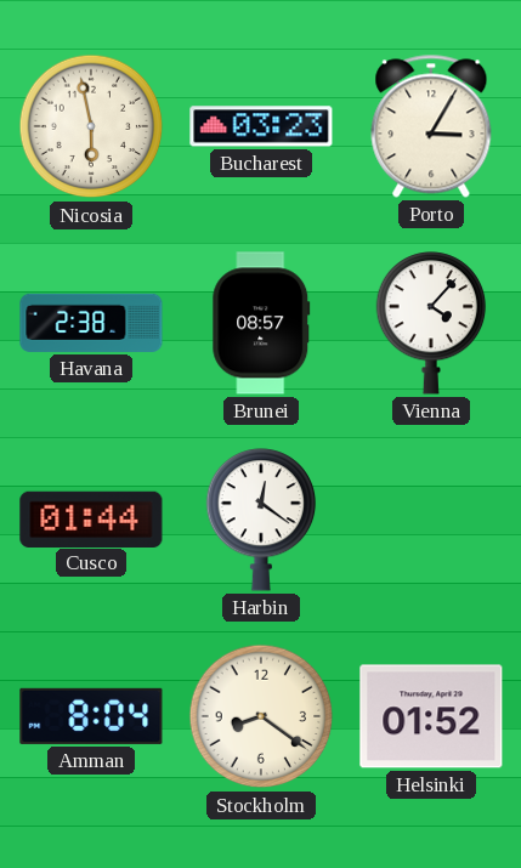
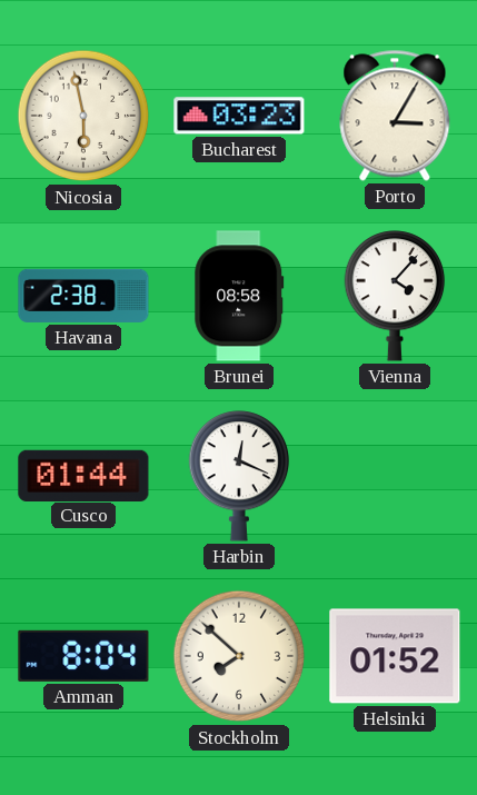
Brunei: 08:57 -> 08:58 (239, 296)
Harbin: 12:21 -> 12:19 (239, 476)
Stockholm: 8:21 -> 7:52 (239, 656)
